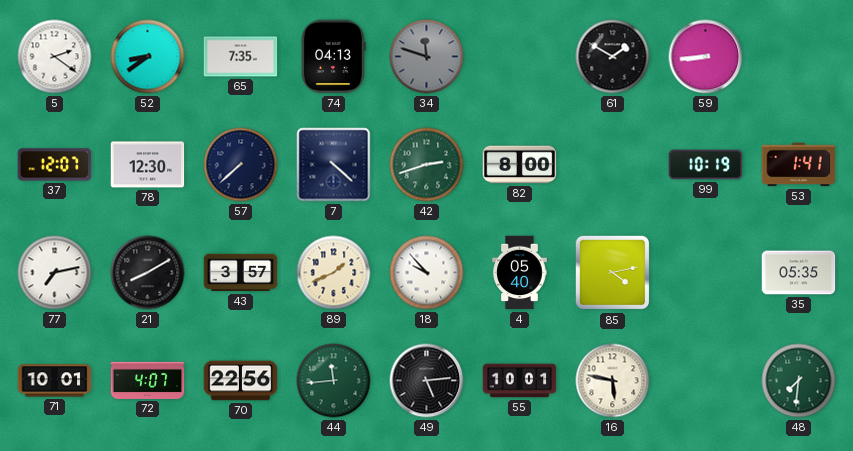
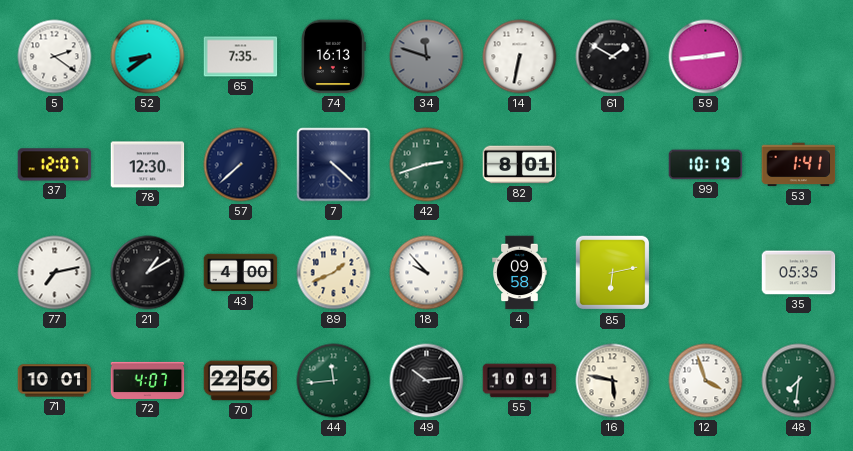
74: 04:13 -> 16:13 (333, 57)
14: none -> 6:32 (520, 57)
59: 8:44 -> 2:44 (706, 57)
82: 8:00 -> 8:01 (520, 165)
21: 8:10 -> 1:10 (148, 273)
43: 3:57 -> 4:00 (241, 273)
4: 05:40 -> 09:58 (520, 273)
85: 4:13 -> 6:13 (613, 273)
49: 5:14 -> 10:14 (427, 381)
12: none -> 3:57 (706, 381)
